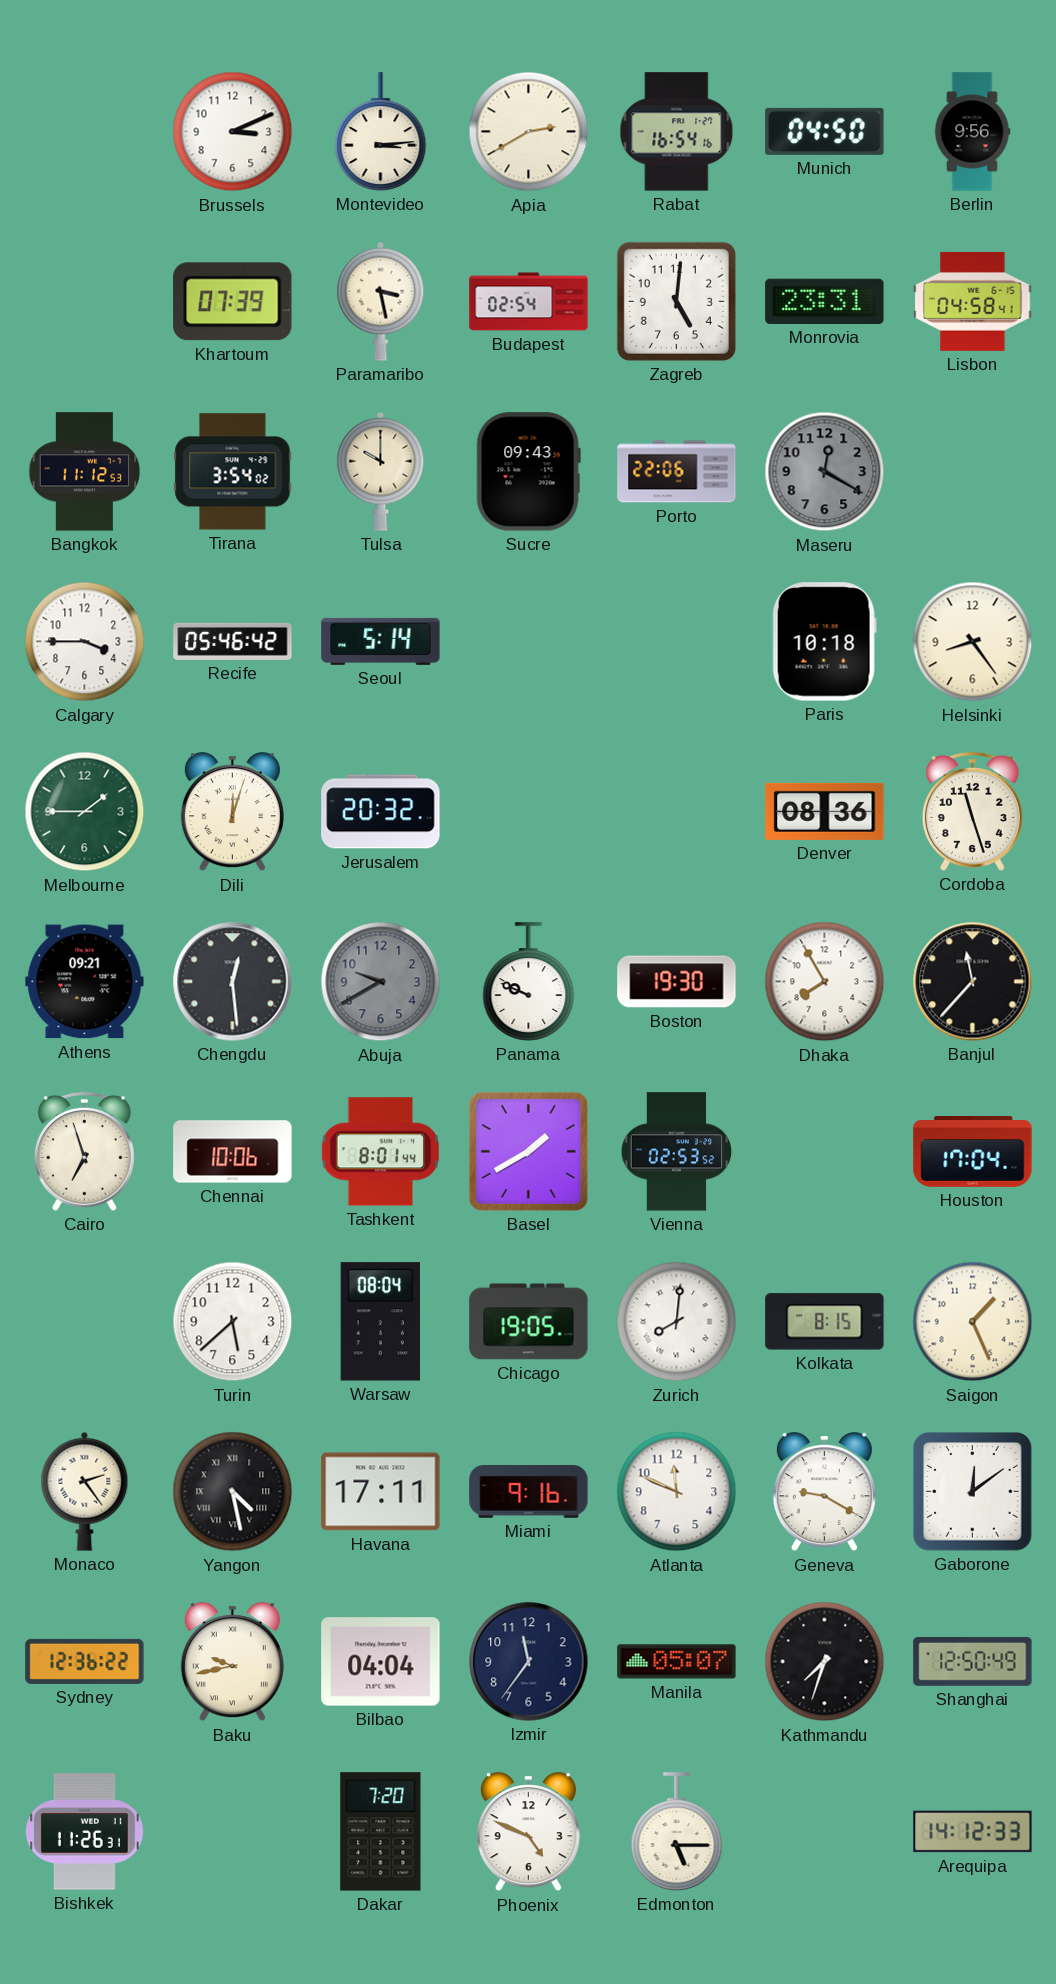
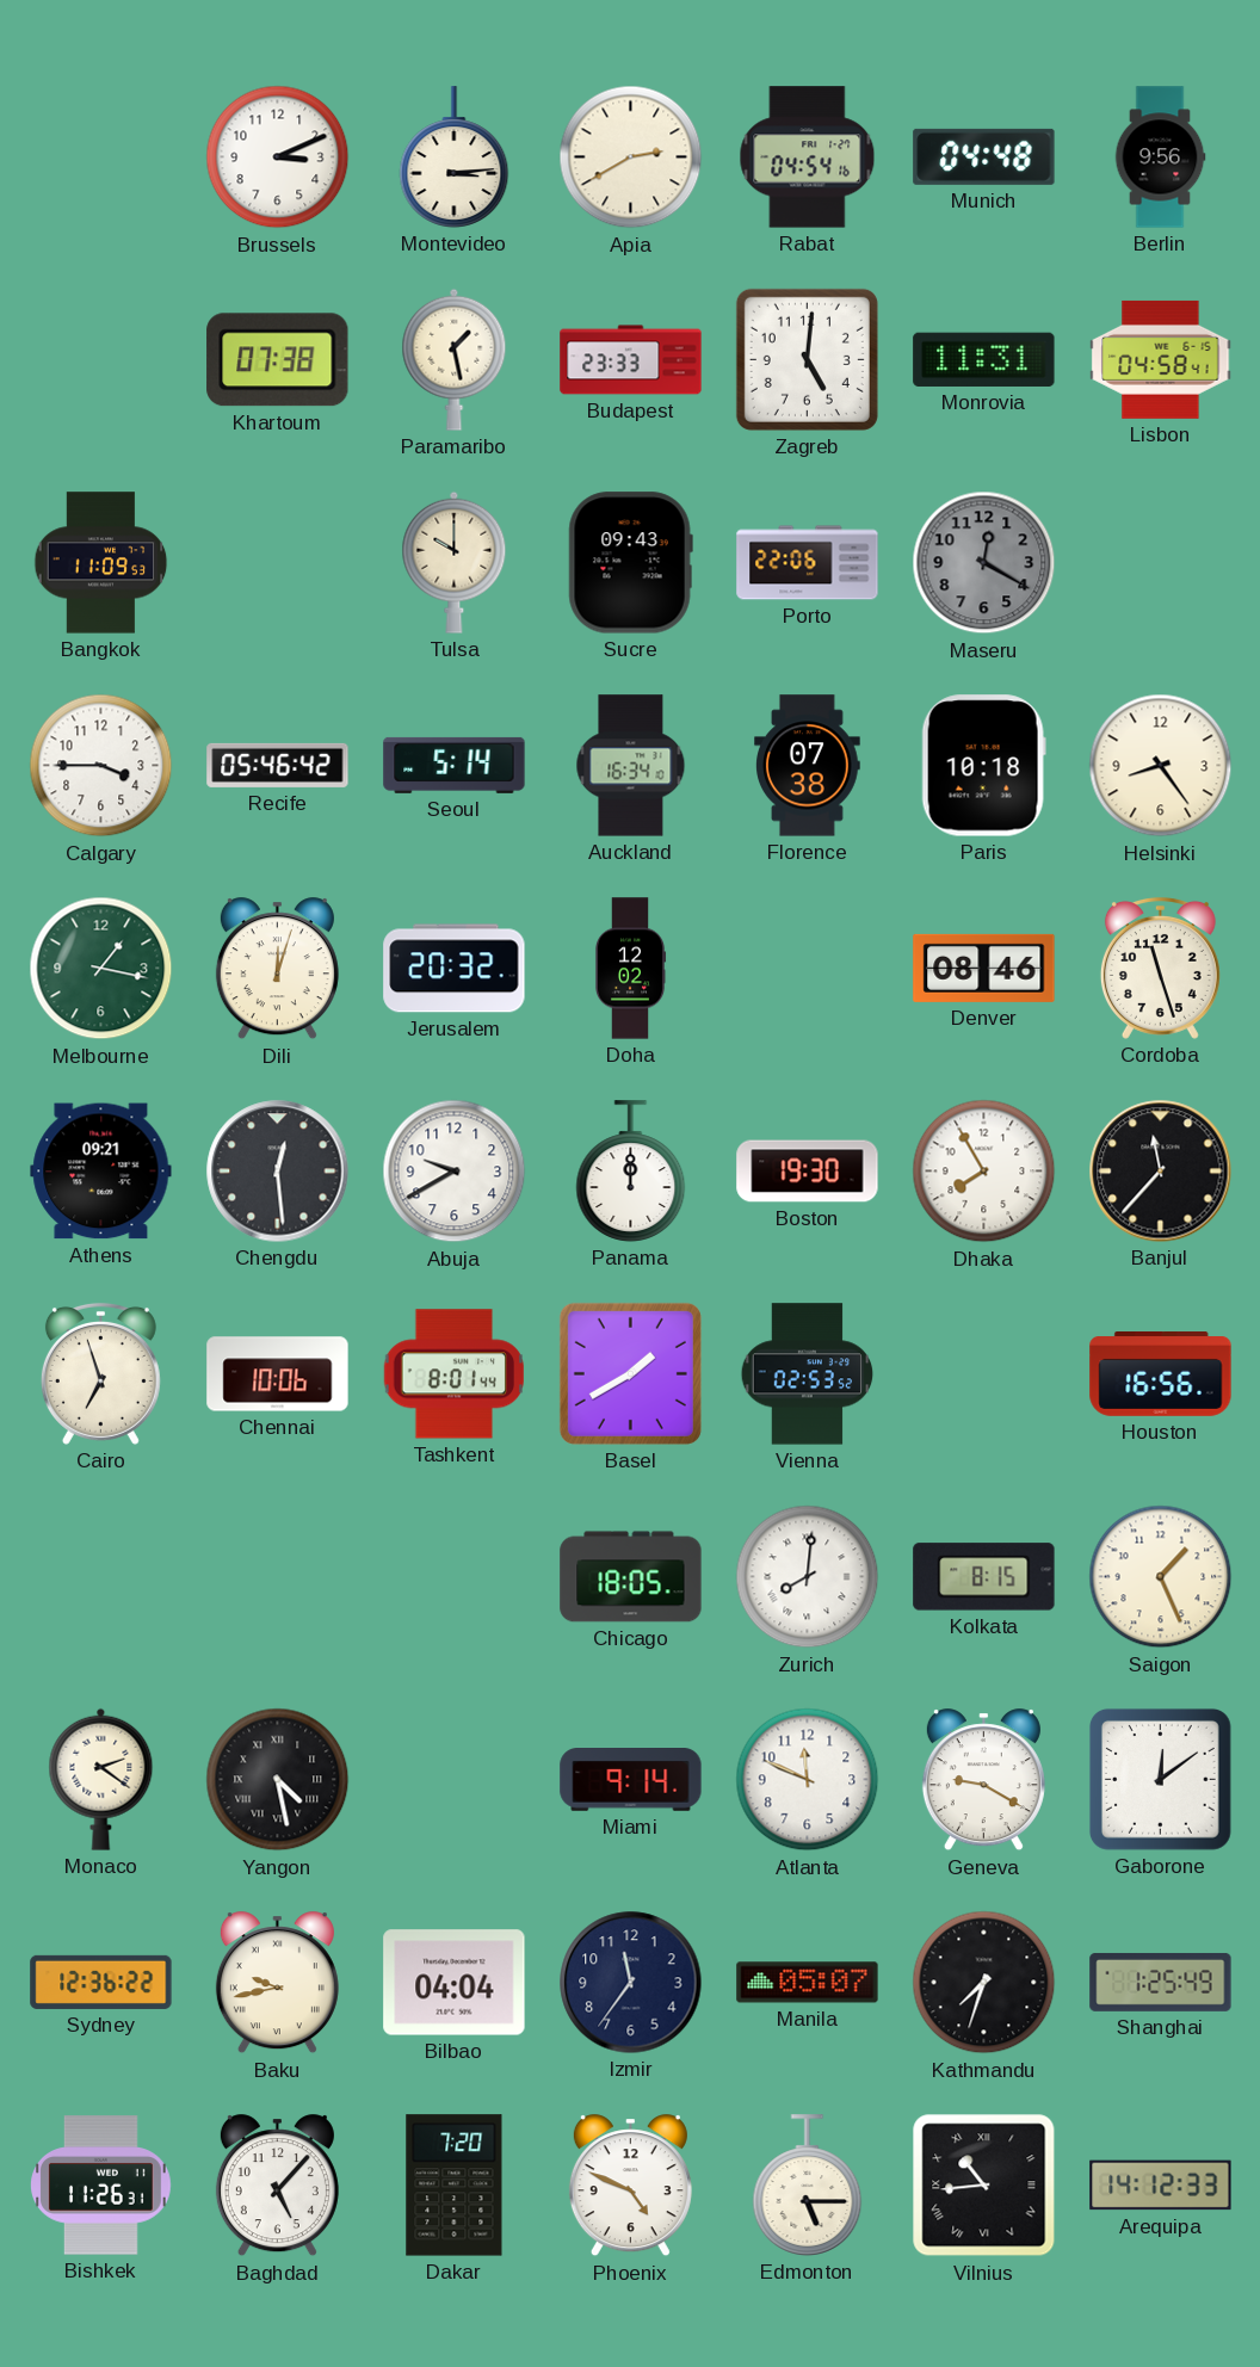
Rabat: 16:54 -> 04:54 (808, 157)
Munich: 04:50 -> 04:48 (984, 156)
Khartoum: 07:39 -> 07:38 (278, 360)
Paramaribo: 3:28 -> 1:28 (455, 359)
Budapest: 02:54 -> 23:33 (631, 360)
Monrovia: 23:31 -> 11:31 (984, 359)
Bangkok: 11:12 -> 11:09 (101, 563)
Tirana: 3:54 -> none (233, 472)
Auckland: none -> 16:34 (631, 766)
Florence: none -> 07:38 (808, 766)
Melbourne: 1:45 -> 1:17 (101, 969)
Doha: none -> 12:02 (630, 969)
Denver: 08:36 -> 08:46 (984, 968)
Abuja dial: grey -> white (455, 1172)
Panama: 9:49 -> 12:00 (631, 1172)
Houston: 17:04 -> 16:56 (1161, 1374)
Turin: 5:38 -> none (233, 1322)
Warsaw: 08:04 -> none (380, 1322)
Chicago: 19:05 -> 18:05 (631, 1577)
Monaco: 2:24 -> 2:21 (101, 1779)
Havana: 17:11 -> none (381, 1492)
Miami: 9:16 -> 9:14 (631, 1780)
Shanghai: 12:50 -> 1:25 (1161, 1982)
Baghdad: none -> 5:07 (277, 2186)
Vilnius: none -> 10:44 (984, 2186)
